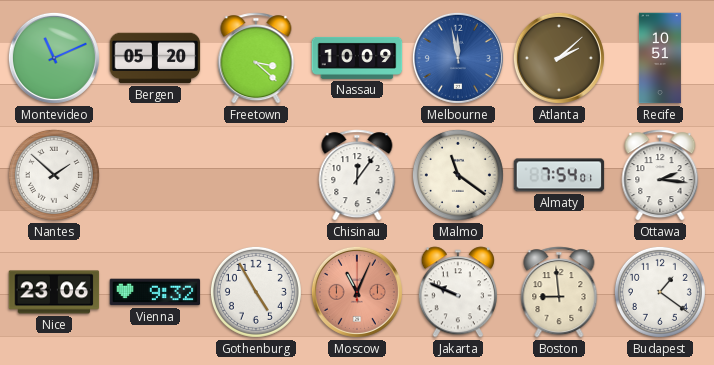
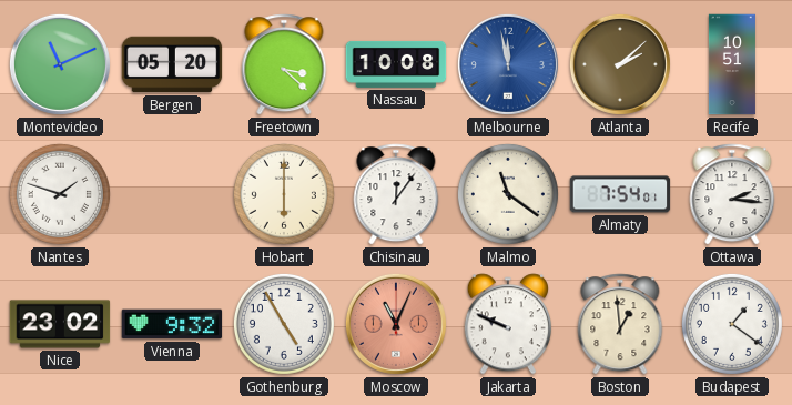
Nassau: 10:09 -> 10:08 (396, 64)
Nantes: 1:52 -> 1:48 (60, 194)
Hobart: none -> 6:00 (284, 194)
Nice: 23:06 -> 23:02 (60, 324)
Boston: 8:59 -> 12:59 (620, 324)
